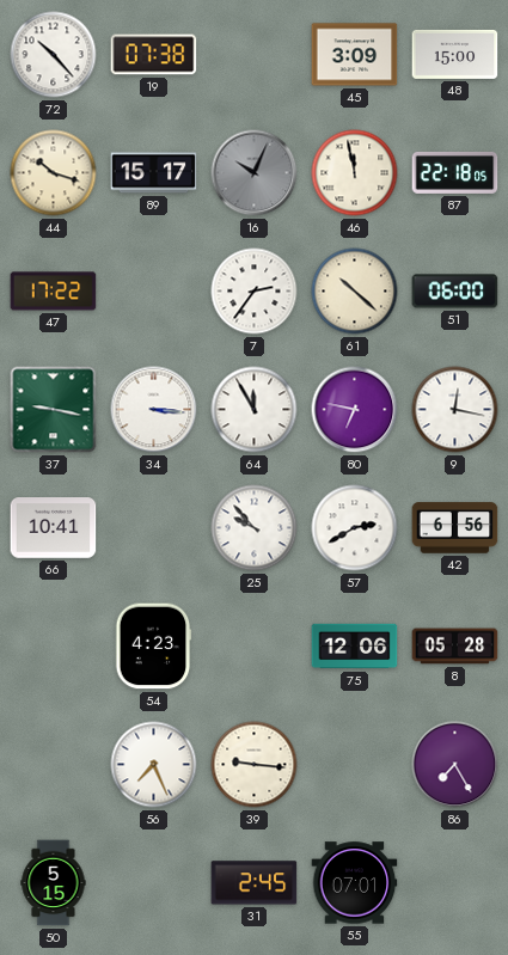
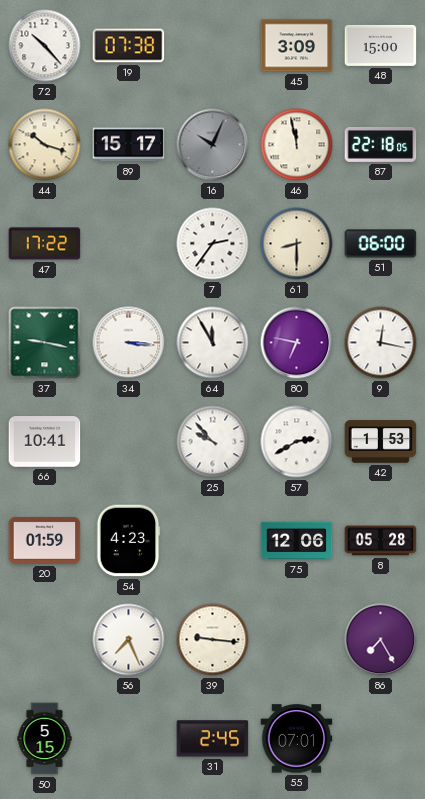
61: 10:22 -> 8:30 (297, 244)
42: 6:56 -> 1:53 (381, 442)
20: none -> 01:59 (45, 540)
